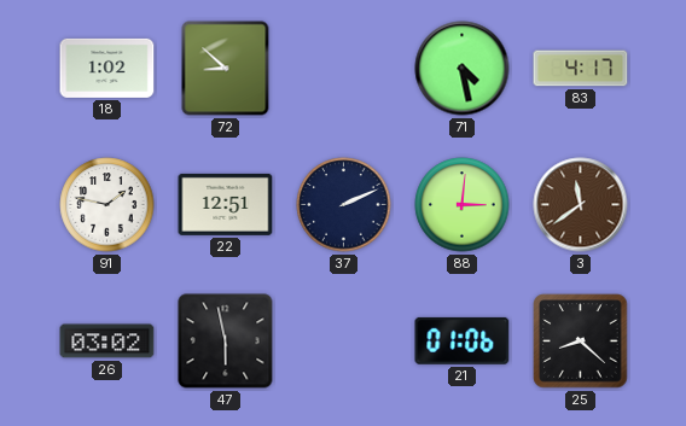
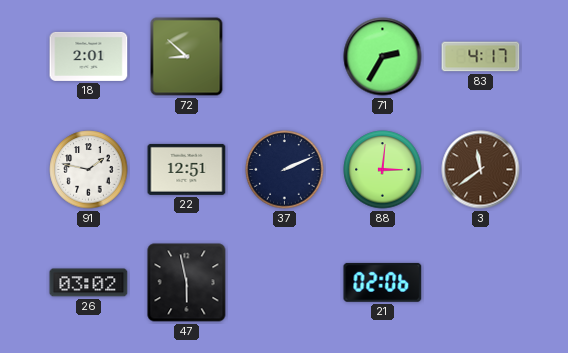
18: 1:02 -> 2:01 (89, 56)
71: 4:28 -> 2:35 (383, 57)
21: 01:06 -> 02:06 (383, 282)
25: 8:22 -> none (581, 342)
